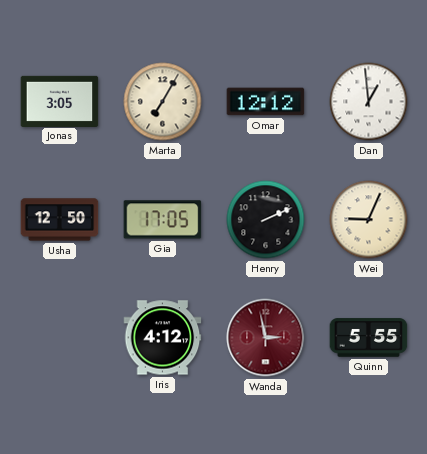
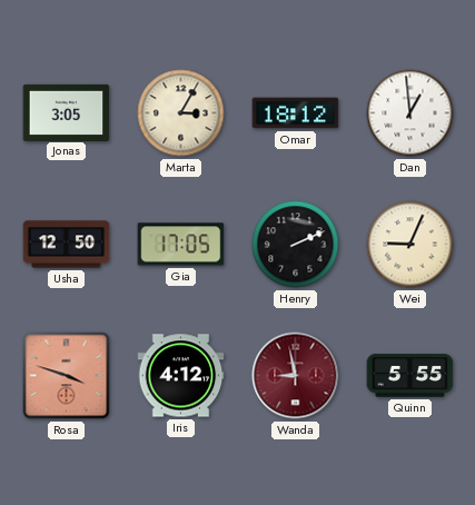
Marta: 7:05 -> 3:05 (181, 113)
Omar: 12:12 -> 18:12 (296, 113)
Rosa: none -> 3:48 (67, 376)
Wanda: 2:58 -> 8:58 (296, 376)
